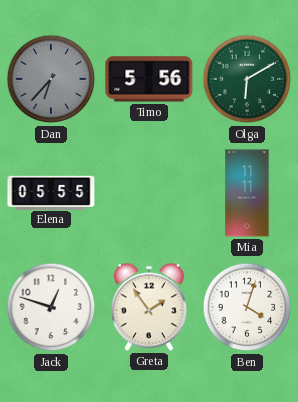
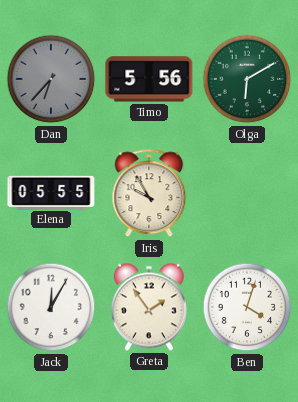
Iris: none -> 9:55 (149, 194)
Mia: 11:11 -> none (247, 193)
Jack: 12:48 -> 12:05 (51, 307)
